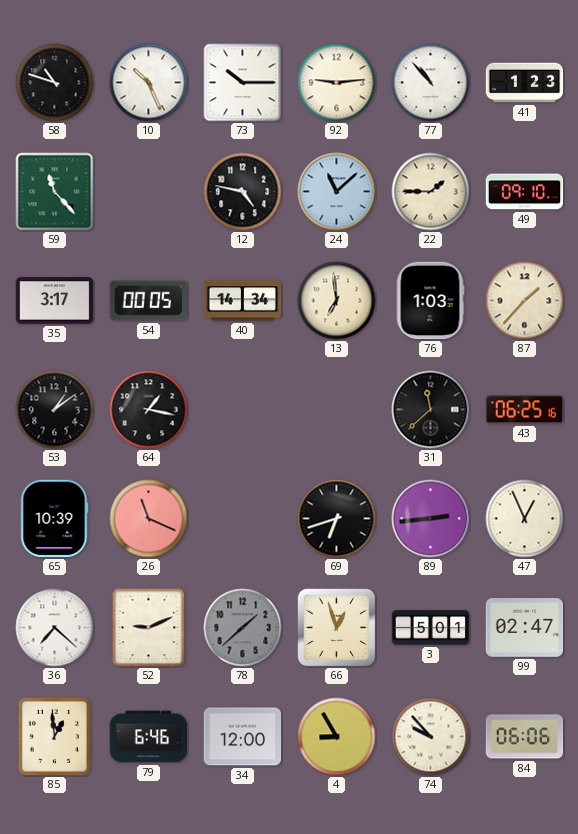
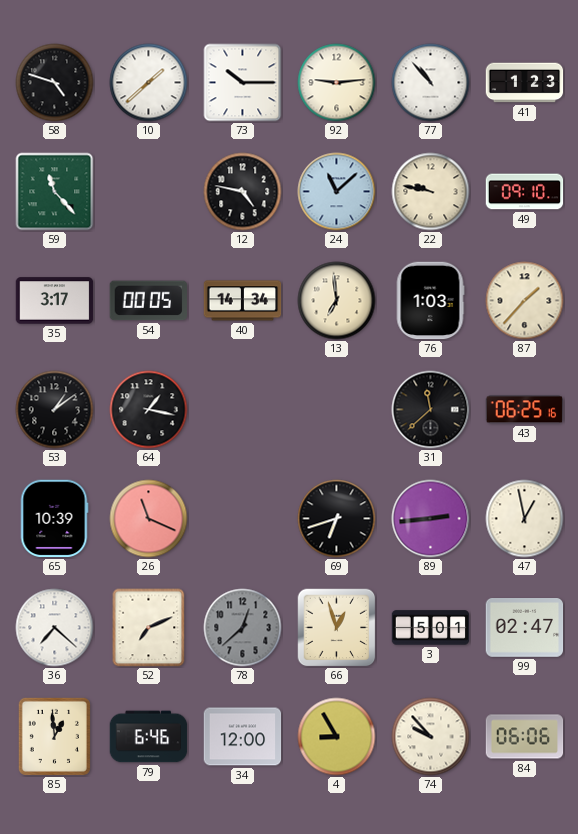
58: 10:48 -> 4:48 (55, 83)
10: 10:26 -> 1:38 (149, 83)
22: 1:45 -> 9:47 (431, 192)
47: 12:56 -> 12:58 (525, 519)
52: 9:11 -> 7:11 (149, 628)
78: 1:38 -> 12:38 (243, 628)
